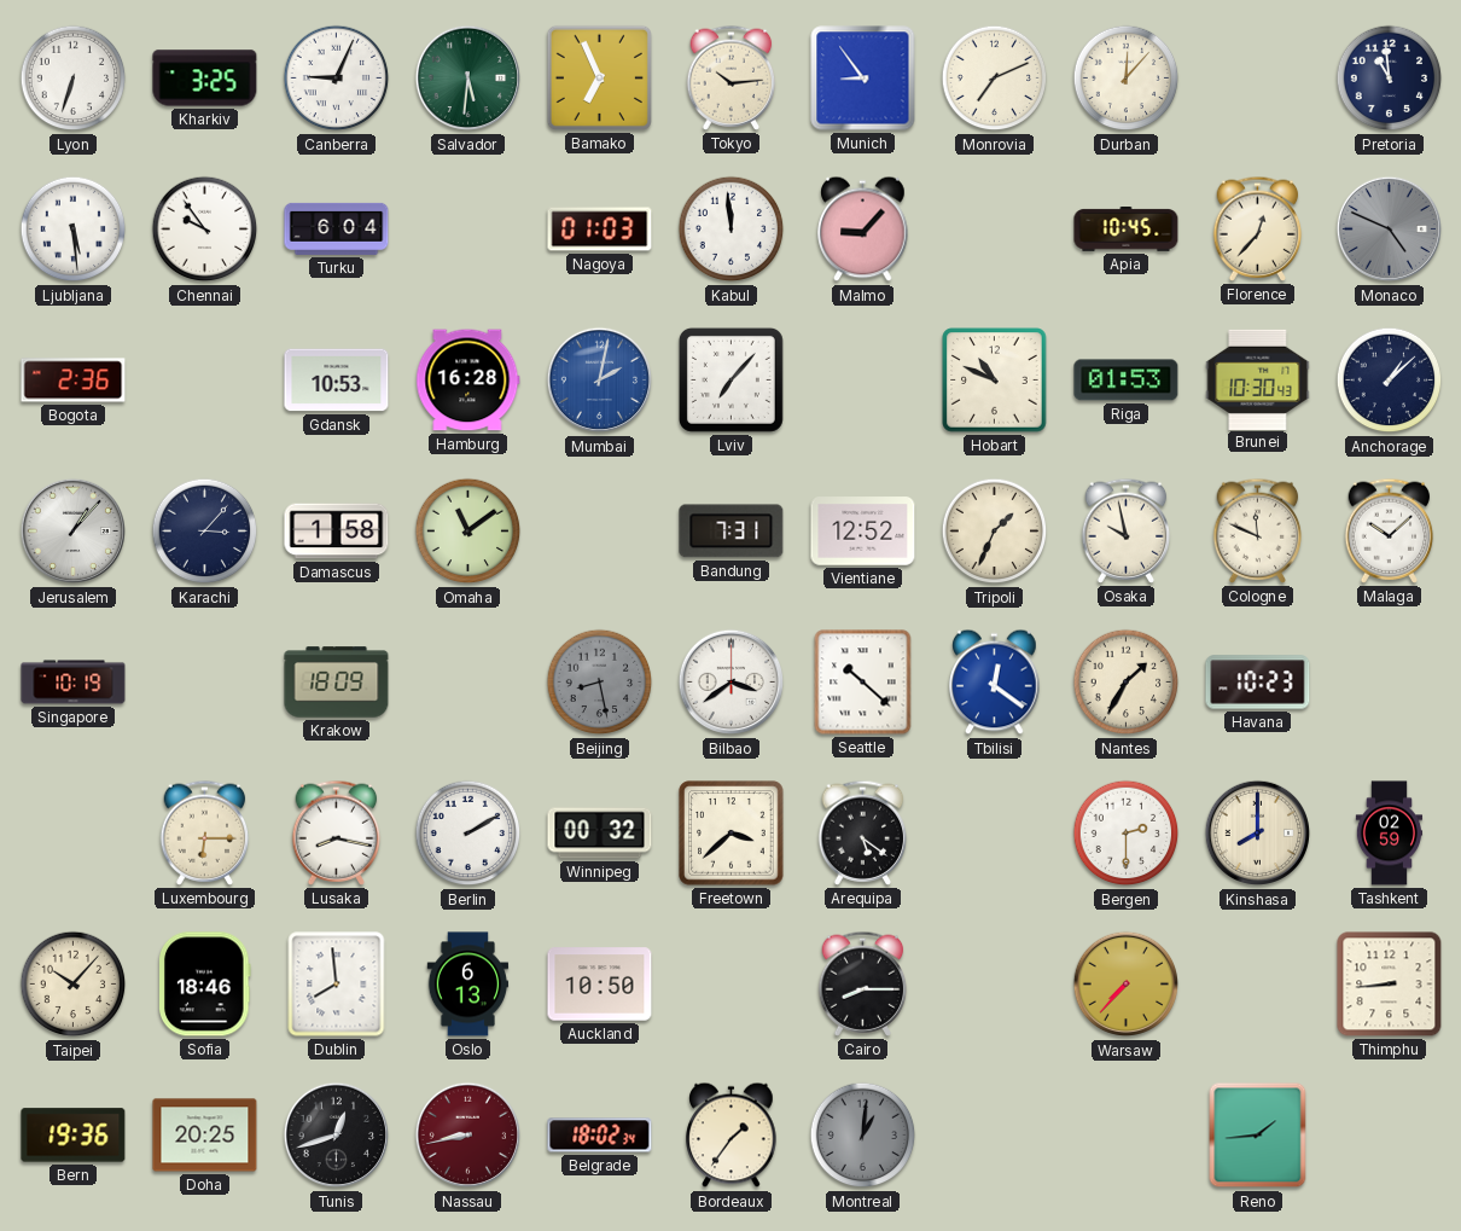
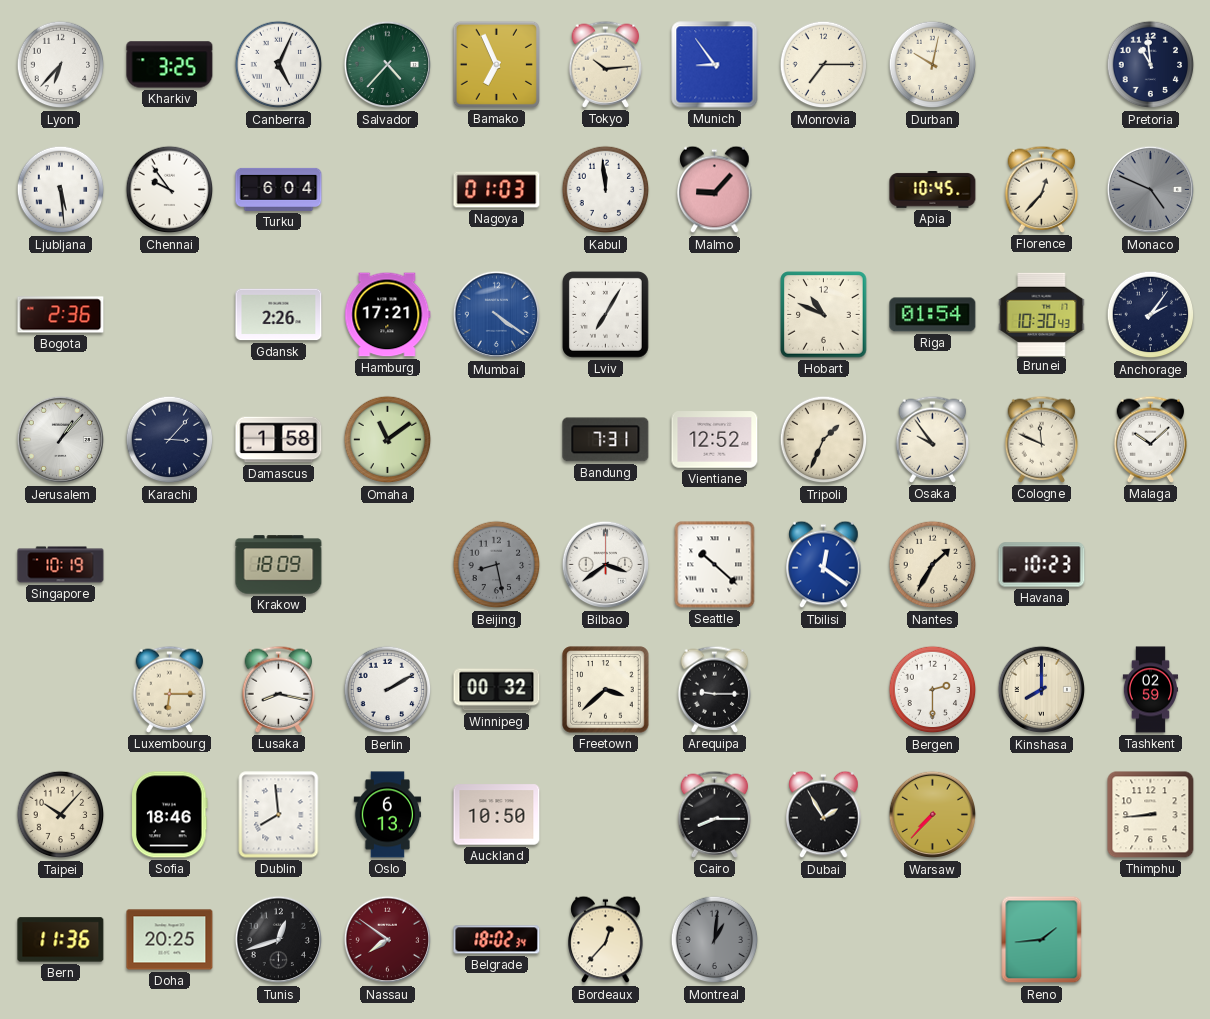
Lyon: 6:33 -> 6:37 (61, 65)
Canberra: 9:04 -> 5:04 (279, 65)
Salvador: 5:31 -> 4:37 (388, 65)
Monrovia: 7:11 -> 7:15 (824, 65)
Durban: 12:07 -> 10:02 (933, 65)
Gdansk: 10:53 -> 2:26 (279, 315)
Hamburg: 16:28 -> 17:21 (388, 315)
Mumbai: 2:02 -> 4:21 (497, 315)
Lviv: 7:07 -> 7:05 (605, 314)
Riga: 01:53 -> 01:54 (933, 315)
Anchorage: 1:08 -> 2:06 (1151, 315)
Osaka: 9:58 -> 9:54 (933, 439)
Arequipa: 5:21 -> 9:15 (715, 689)
Dubai: none -> 1:55 (824, 815)
Bern: 19:36 -> 11:36 (61, 940)
Nassau: 8:43 -> 7:51 (388, 940)
Bordeaux: 1:36 -> 12:37 (606, 940)
